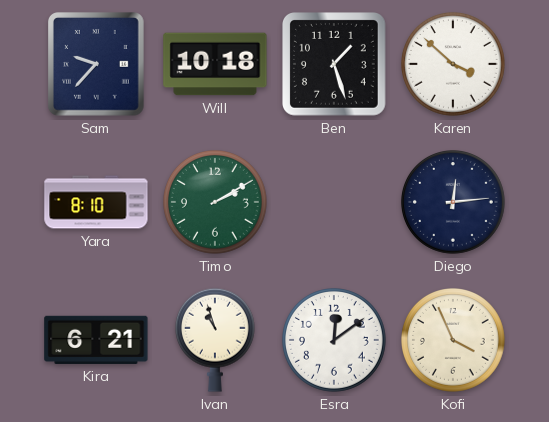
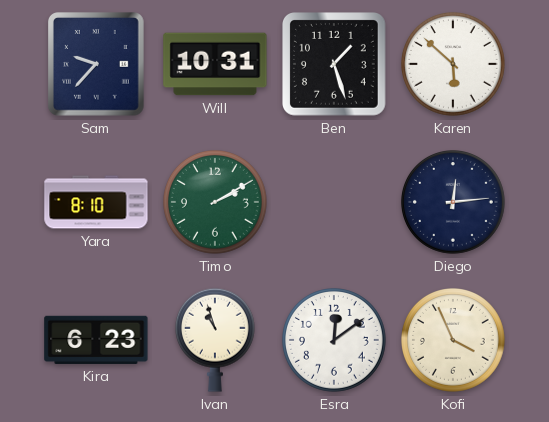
Will: 10:18 -> 10:31 (215, 64)
Karen: 3:52 -> 5:52 (454, 65)
Kira: 6:21 -> 6:23 (96, 340)
